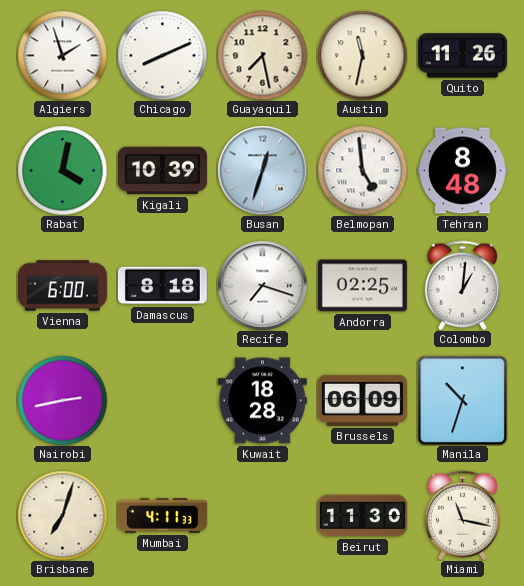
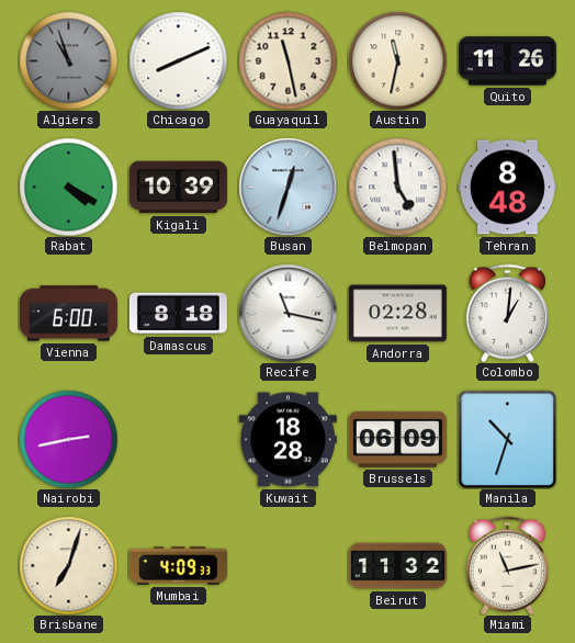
Algiers: 1:57 -> 10:57 (68, 60)
Algiers dial: white -> grey (68, 60)
Guayaquil: 7:28 -> 11:28 (287, 60)
Rabat: 4:02 -> 4:20 (68, 187)
Recife: 7:18 -> 11:17 (287, 313)
Andorra: 02:25 -> 02:28 (397, 314)
Mumbai: 4:11 -> 4:09 (178, 566)
Beirut: 11:30 -> 11:32 (397, 566)
Miami: 11:17 -> 11:13 (507, 565)
